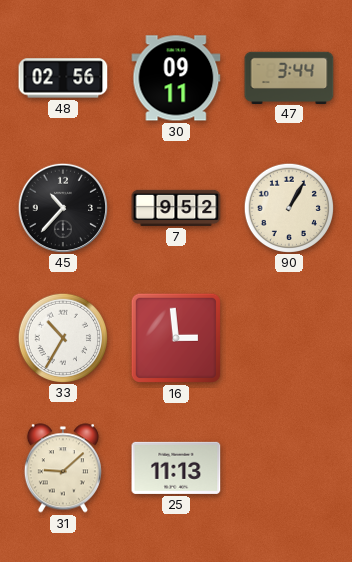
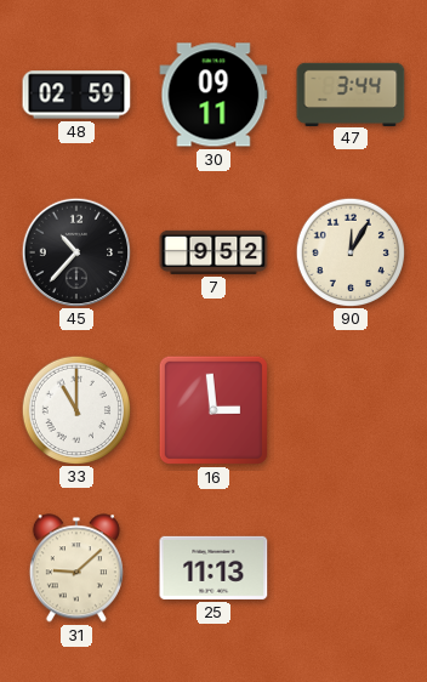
48: 02:56 -> 02:59 (76, 95)
90: 1:05 -> 12:05 (349, 251)
33: 10:35 -> 11:00 (75, 409)
